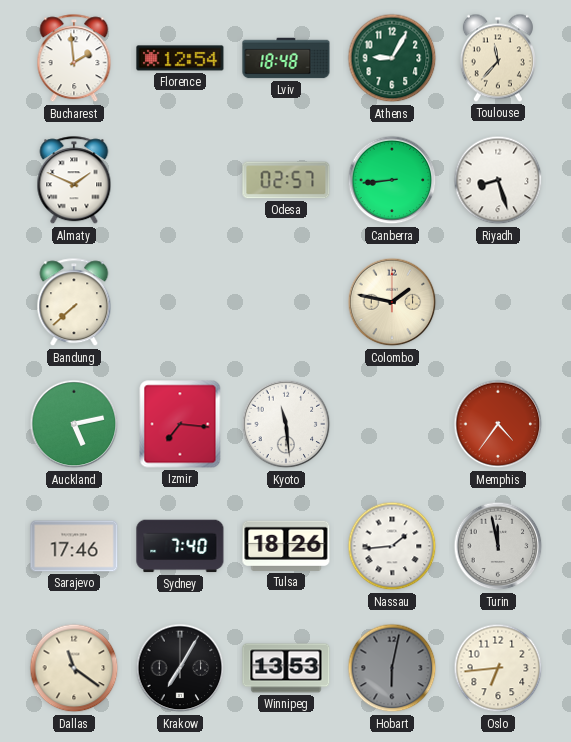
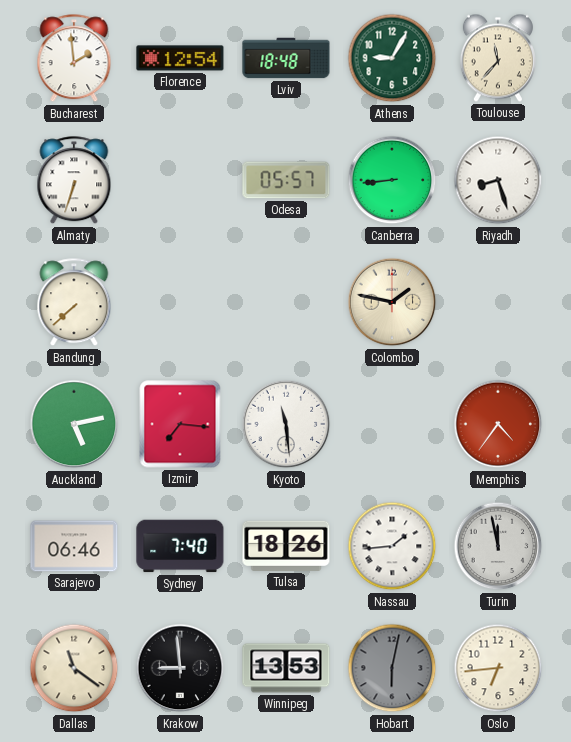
Almaty: 1:49 -> 6:33 (74, 181)
Odesa: 02:57 -> 05:57 (286, 180)
Sarajevo: 17:46 -> 06:46 (74, 546)
Krakow: 7:05 -> 8:59 (180, 668)
